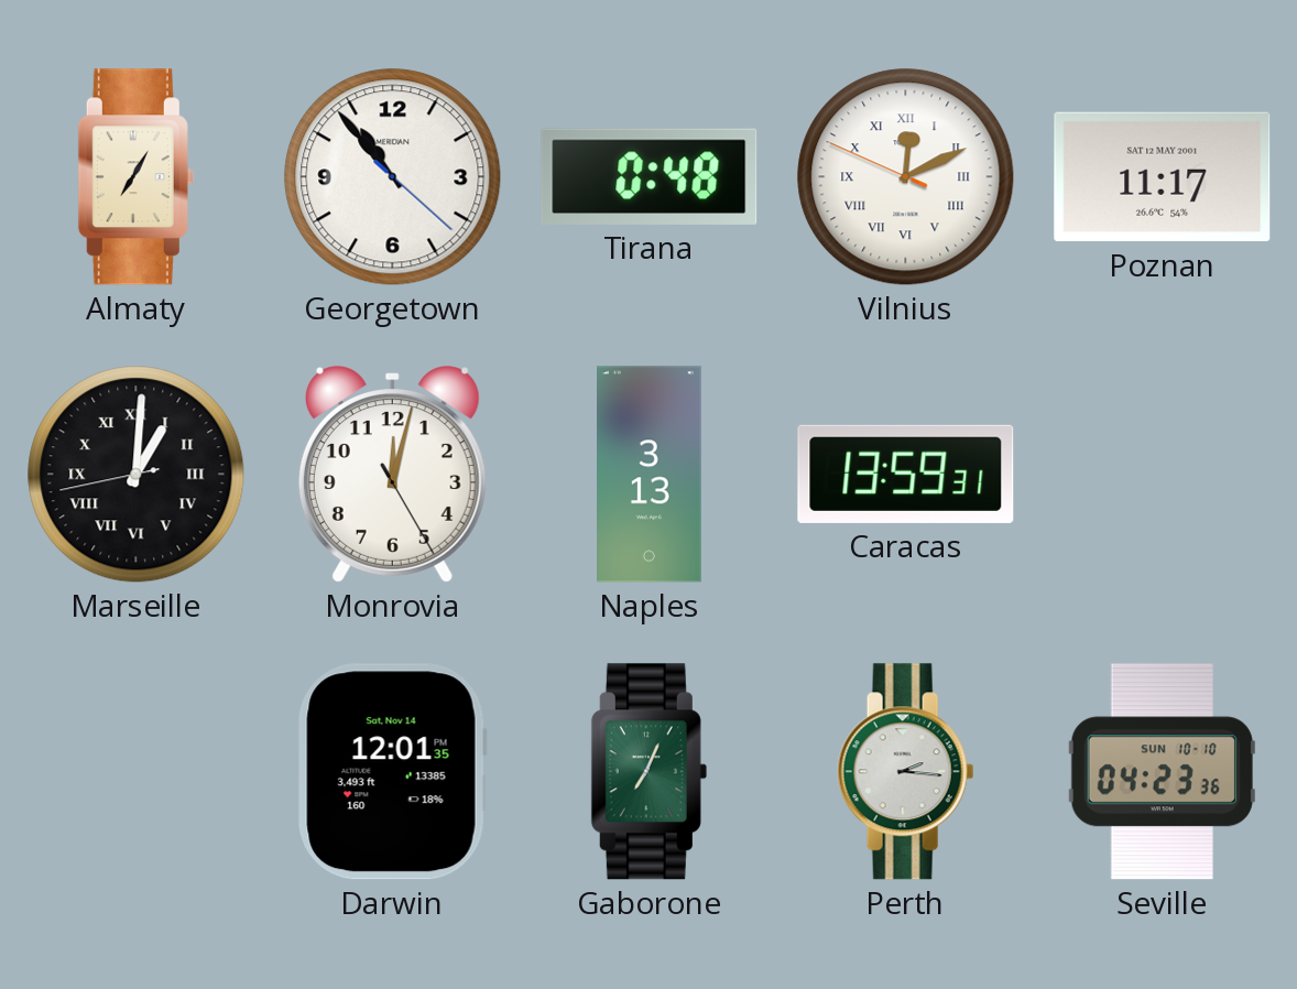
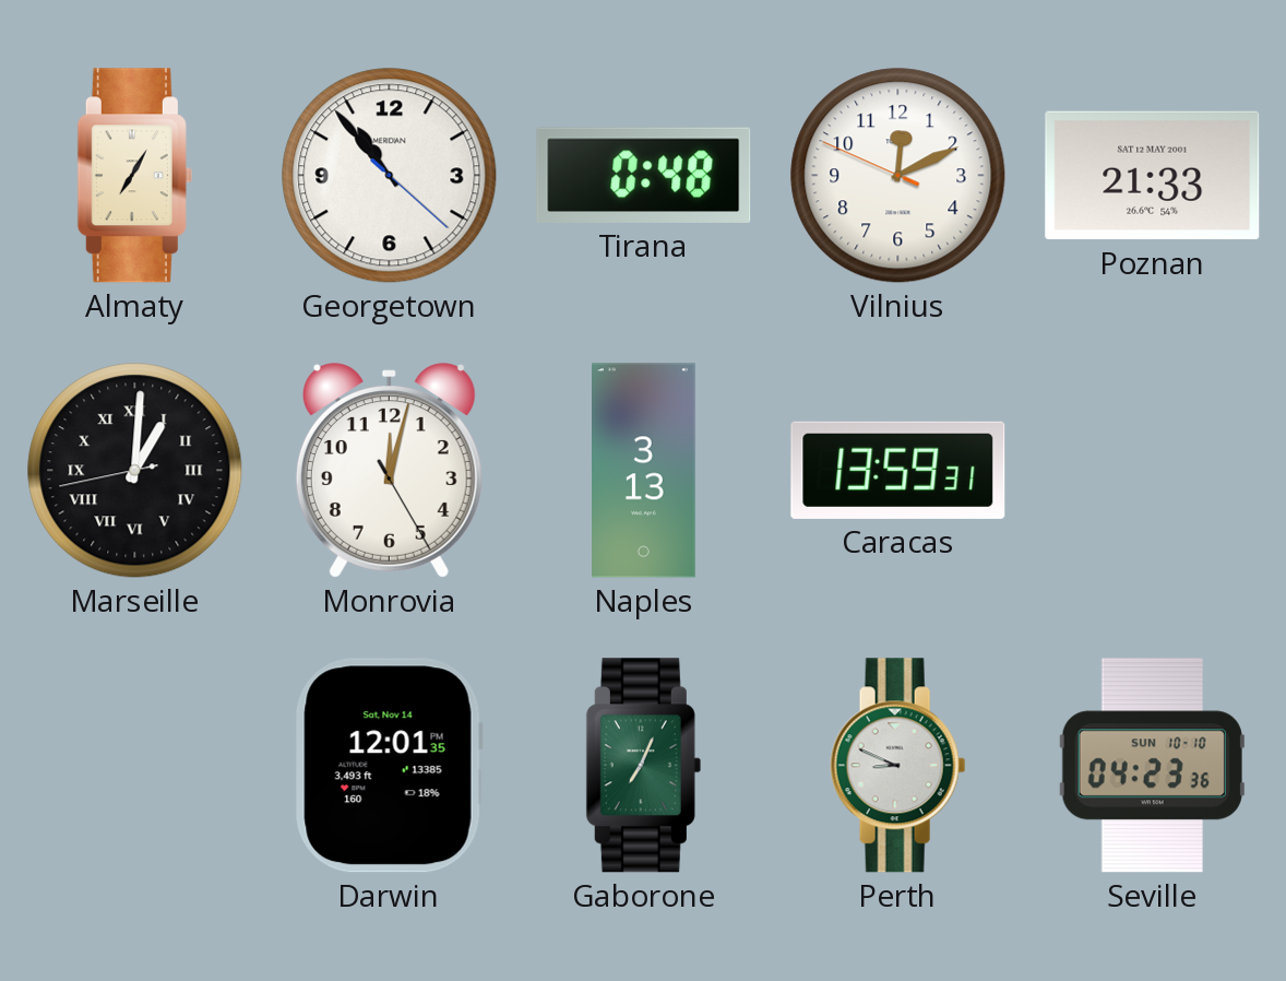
Vilnius numerals: Roman -> Arabic (898, 176)
Poznan: 11:17 -> 21:33 (1153, 176)
Perth: 2:16 -> 8:49 (898, 766)
